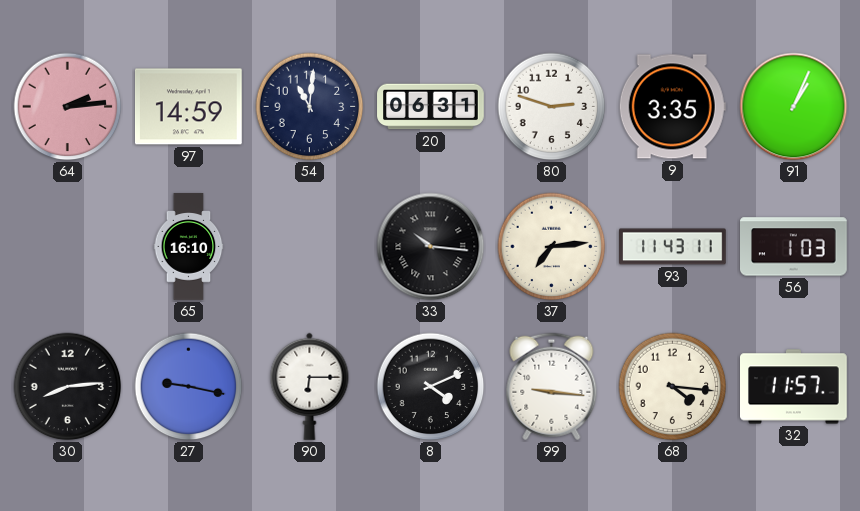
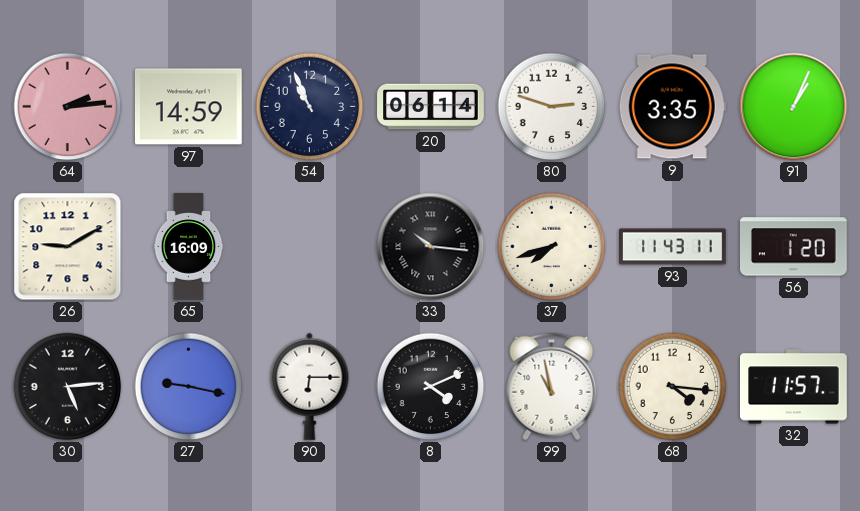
54: 11:01 -> 10:56 (310, 107)
20: 06:31 -> 06:14 (431, 107)
26: none -> 9:10 (68, 247)
65: 16:10 -> 16:09 (189, 247)
37: 7:14 -> 7:42 (552, 247)
56: 1:03 -> 1:20 (794, 247)
30: 8:14 -> 5:14 (68, 387)
99: 9:16 -> 10:58 (552, 387)
